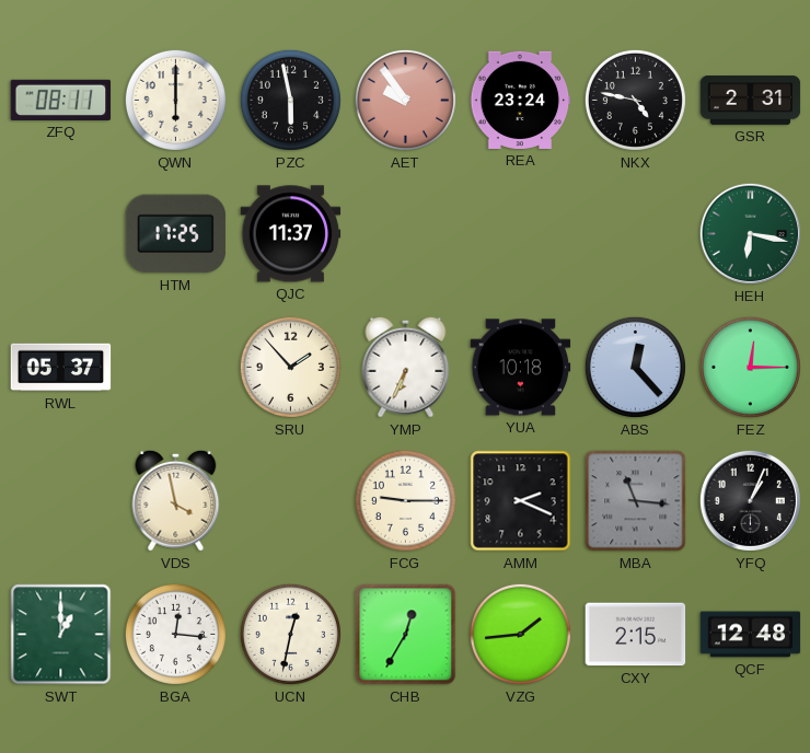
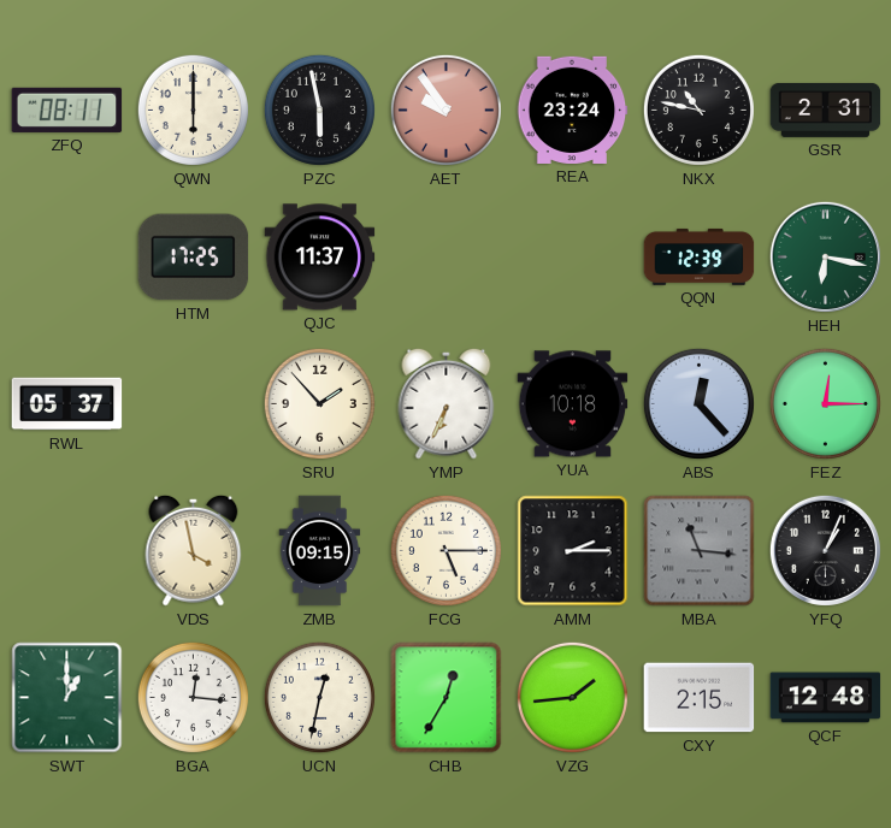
NKX: 4:47 -> 10:47 (698, 110)
QQN: none -> 12:39 (700, 256)
ZMB: none -> 09:15 (320, 551)
FCG: 9:15 -> 5:15 (445, 550)
AMM: 2:19 -> 2:15 (573, 551)
